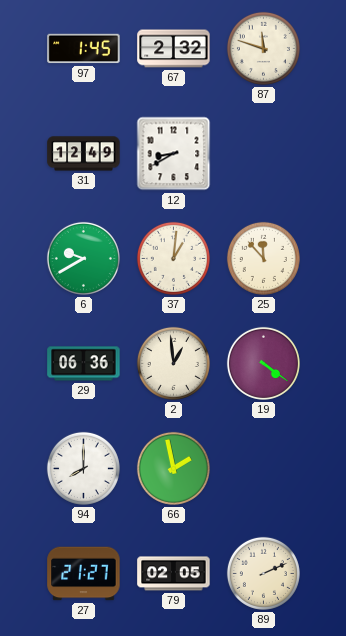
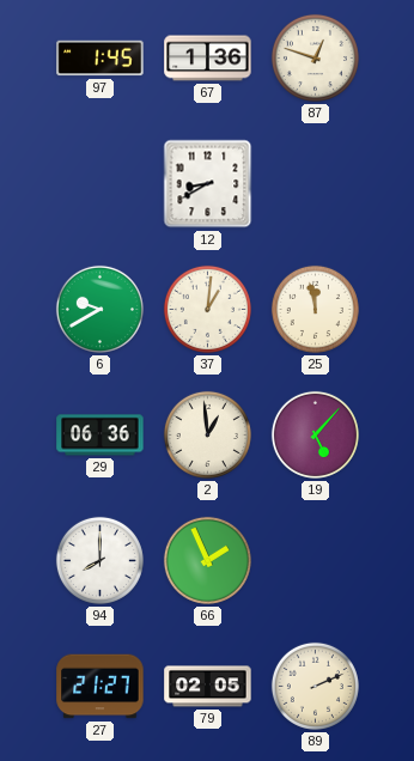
67: 2:32 -> 1:36 (208, 59)
87: 11:48 -> 12:48 (315, 57)
31: 12:49 -> none (84, 154)
25: 11:53 -> 11:58 (315, 309)
19: 4:21 -> 5:07 (315, 434)
66: 1:58 -> 1:56 (207, 560)
